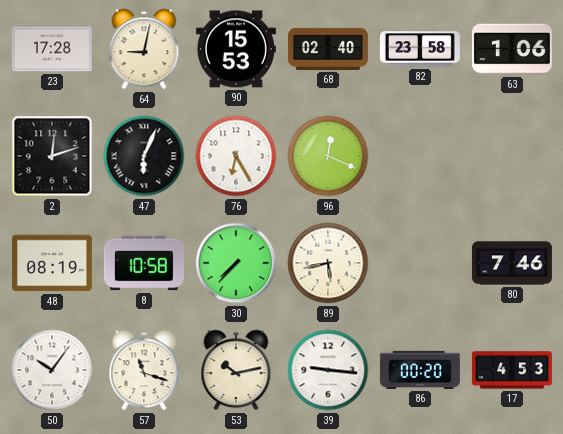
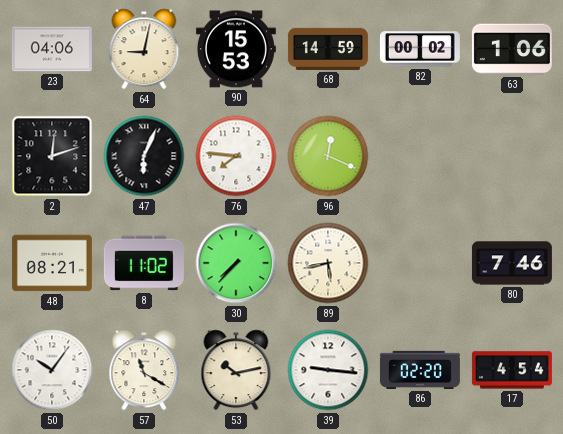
23: 17:28 -> 04:06 (52, 49)
68: 02:40 -> 14:59 (328, 49)
82: 23:58 -> 00:02 (420, 49)
76: 6:25 -> 7:46 (236, 156)
48: 08:19 -> 08:21 (52, 263)
8: 10:58 -> 11:02 (144, 263)
57: 11:18 -> 11:20 (144, 370)
86: 00:20 -> 02:20 (420, 370)
17: 4:53 -> 4:54 (512, 370)
